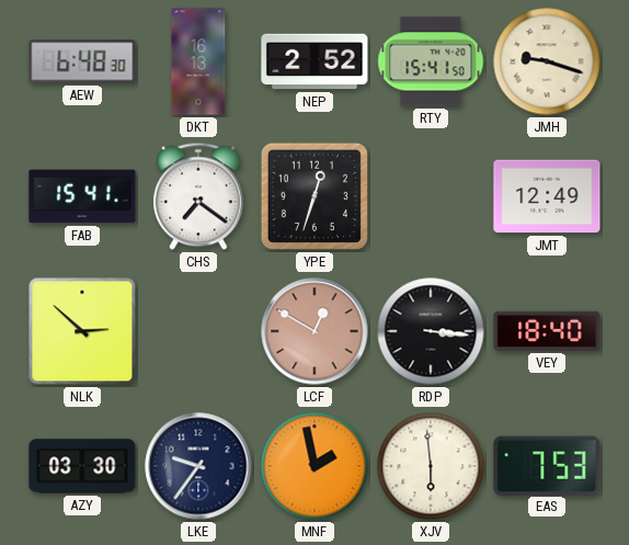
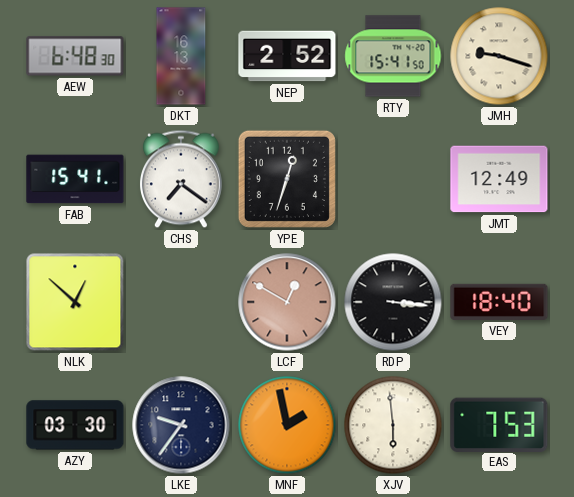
NLK: 2:52 -> 12:52 (75, 302)
